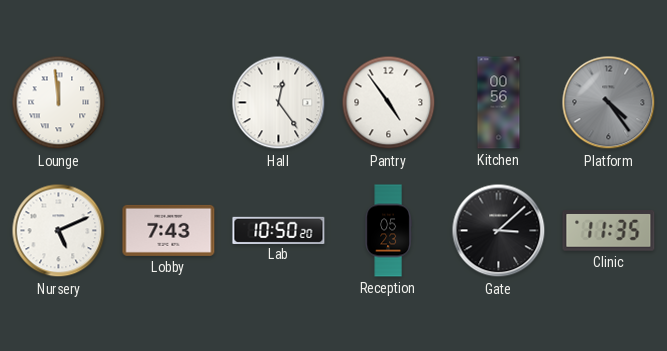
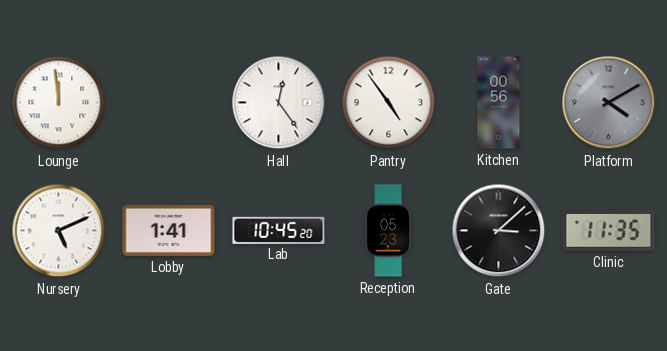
Platform: 4:24 -> 4:10 (609, 103)
Lobby: 7:43 -> 1:41 (169, 230)
Lab: 10:50 -> 10:45 (279, 230)
